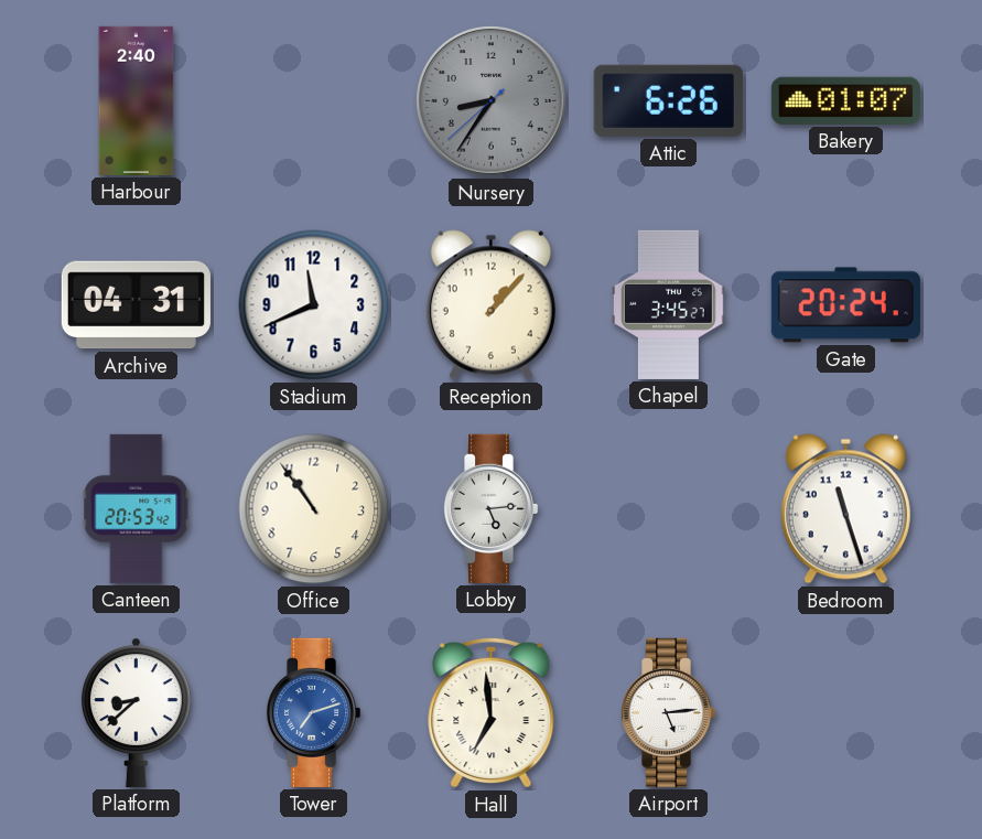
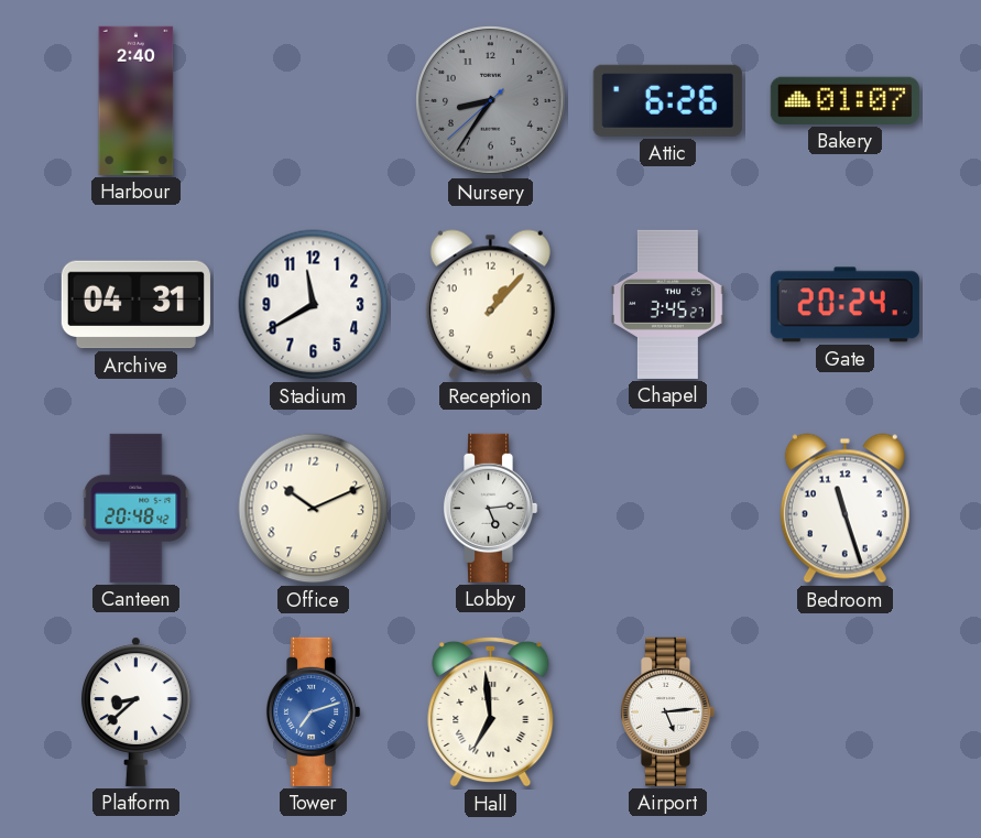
Stadium: 11:41 -> 11:40 (314, 305)
Canteen: 20:53 -> 20:48 (137, 508)
Office: 10:54 -> 10:11 (314, 509)
